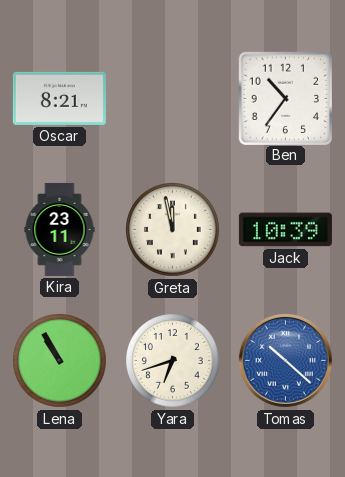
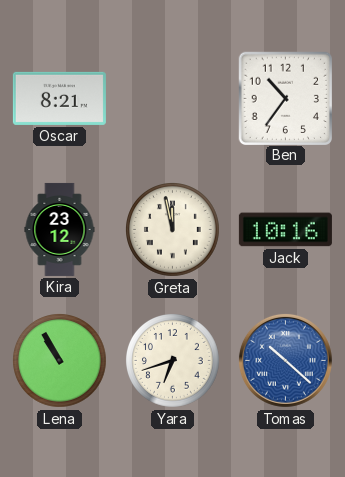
Kira: 23:11 -> 23:12 (60, 229)
Jack: 10:39 -> 10:16 (285, 230)
